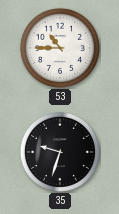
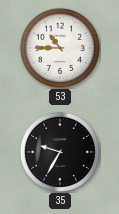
35: 9:33 -> 9:35 (60, 152)
